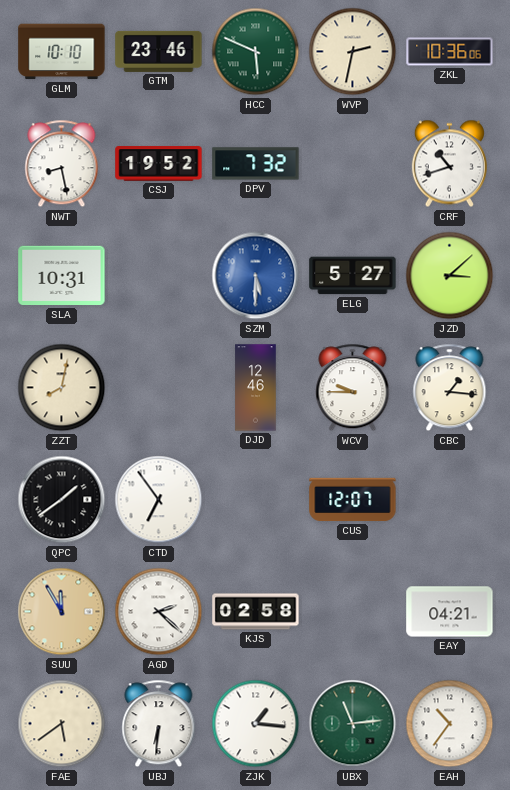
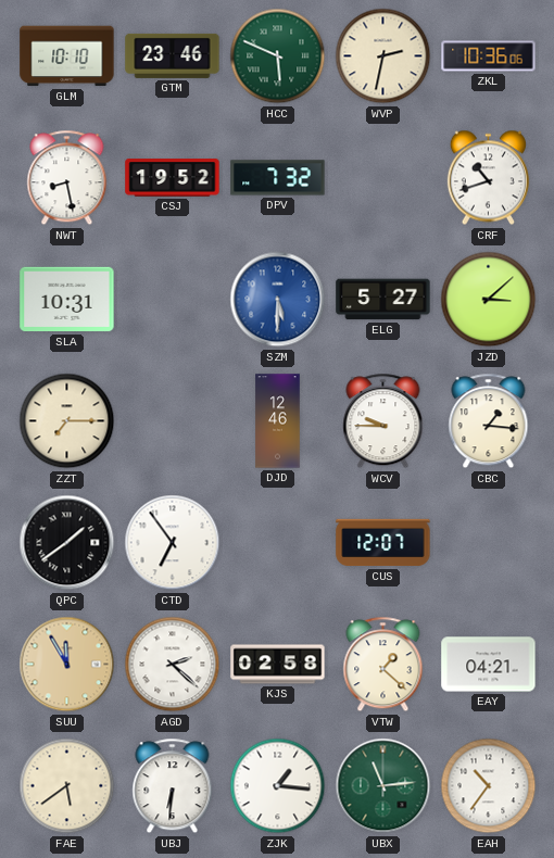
ZZT: 8:02 -> 7:15 (67, 421)
VTW: none -> 1:22 (383, 665)
